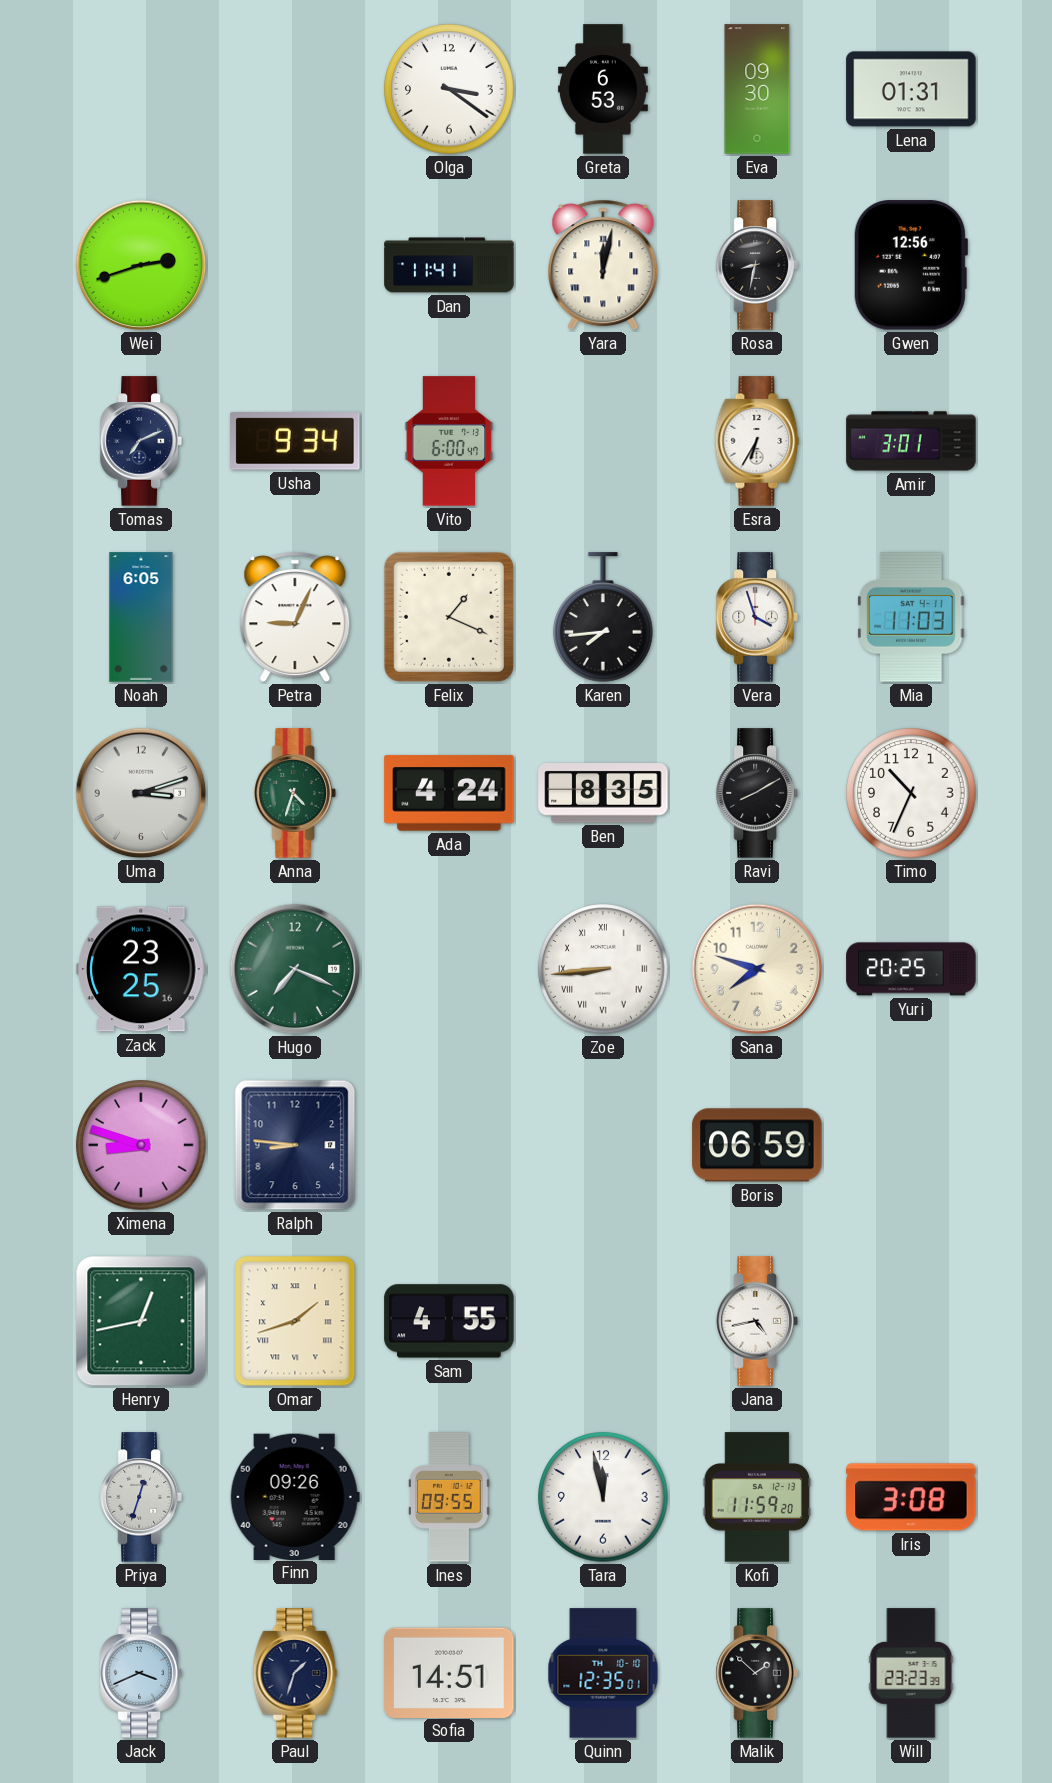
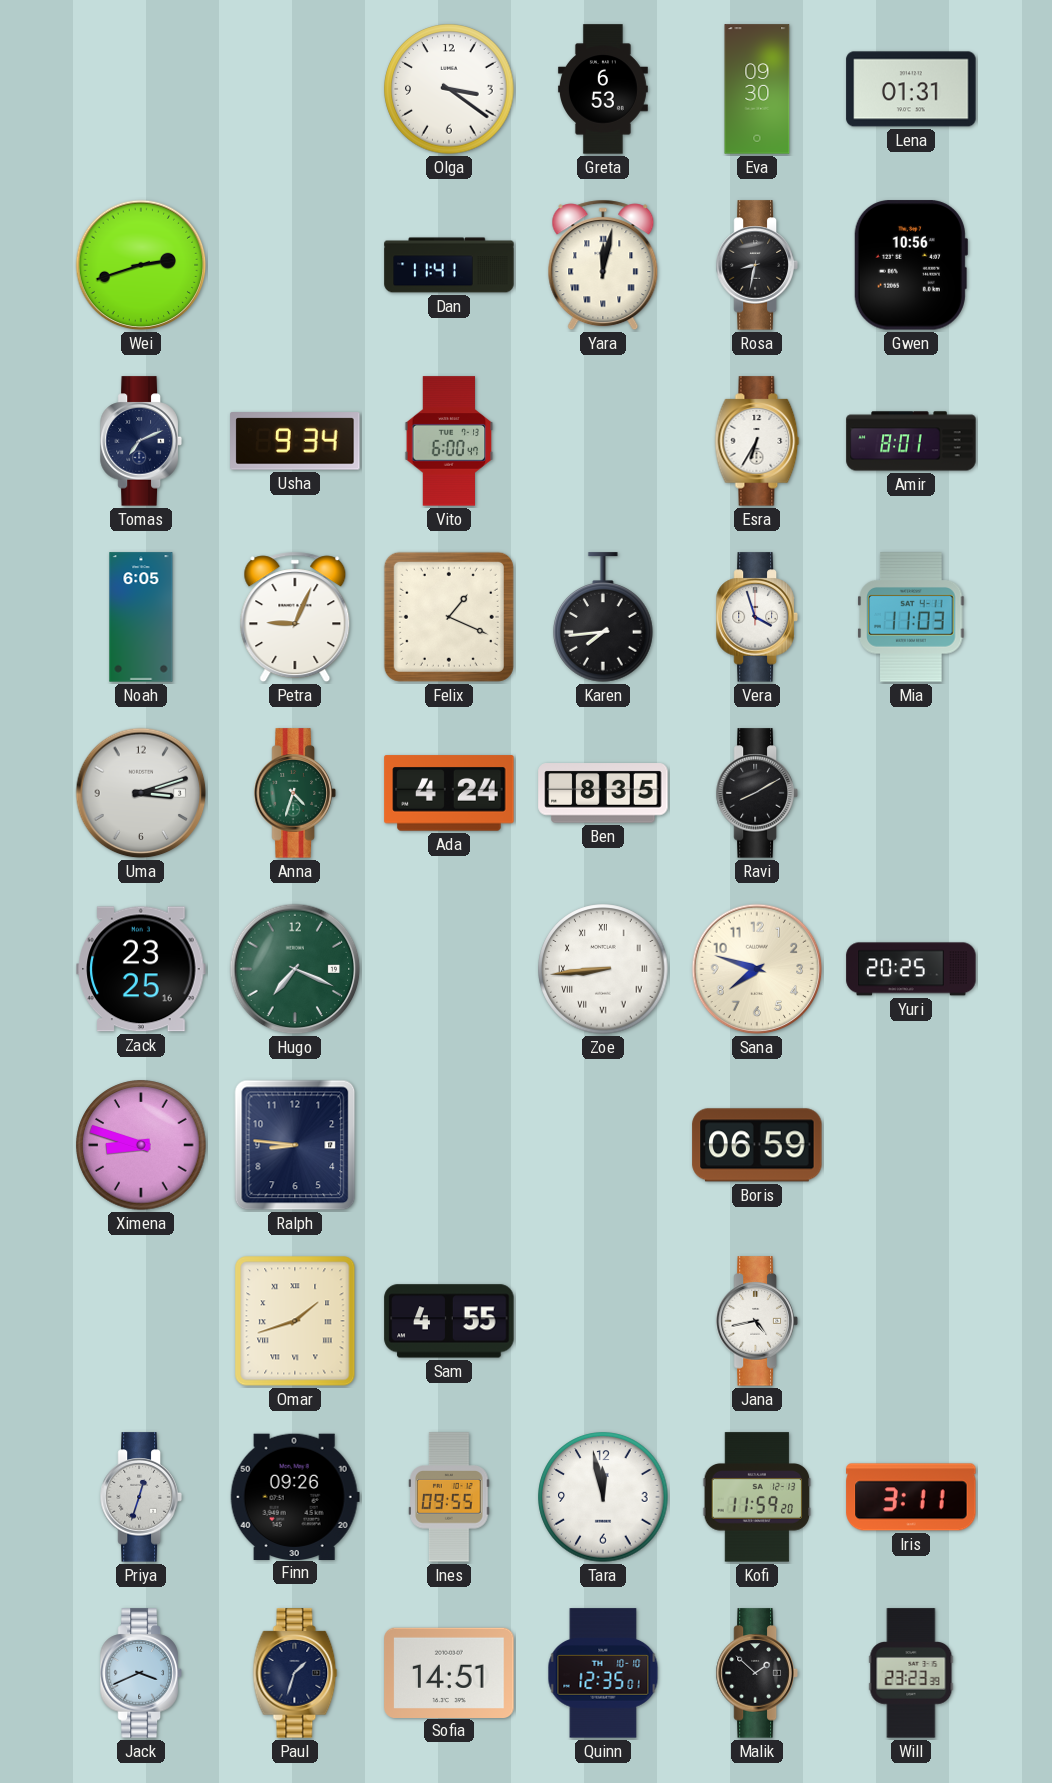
Gwen: 12:56 -> 10:56 (910, 265)
Amir: 3:01 -> 8:01 (911, 441)
Timo: 10:34 -> none (911, 793)
Henry: 12:43 -> none (141, 1321)
Iris: 3:08 -> 3:11 (911, 1497)
